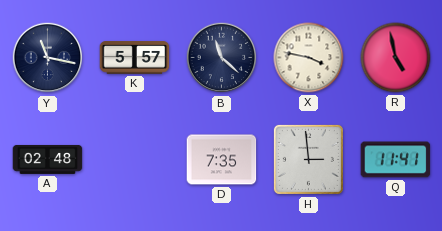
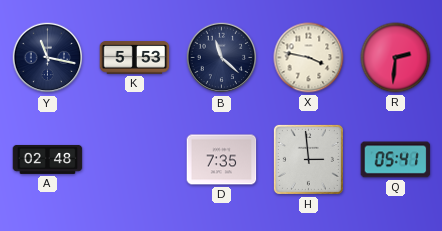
K: 5:57 -> 5:53 (135, 58)
R: 4:58 -> 2:31 (396, 58)
Q: 11:41 -> 05:41 (396, 160)
